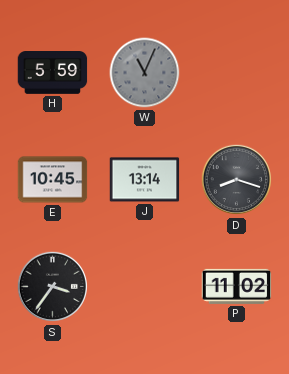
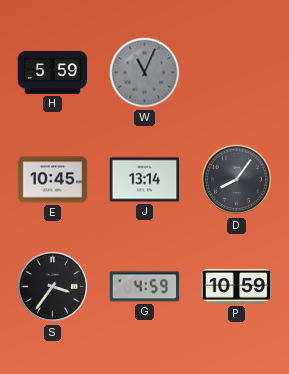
D: 8:18 -> 8:06 (237, 180)
G: none -> 4:59 (145, 287)
P: 11:02 -> 10:59 (237, 286)
